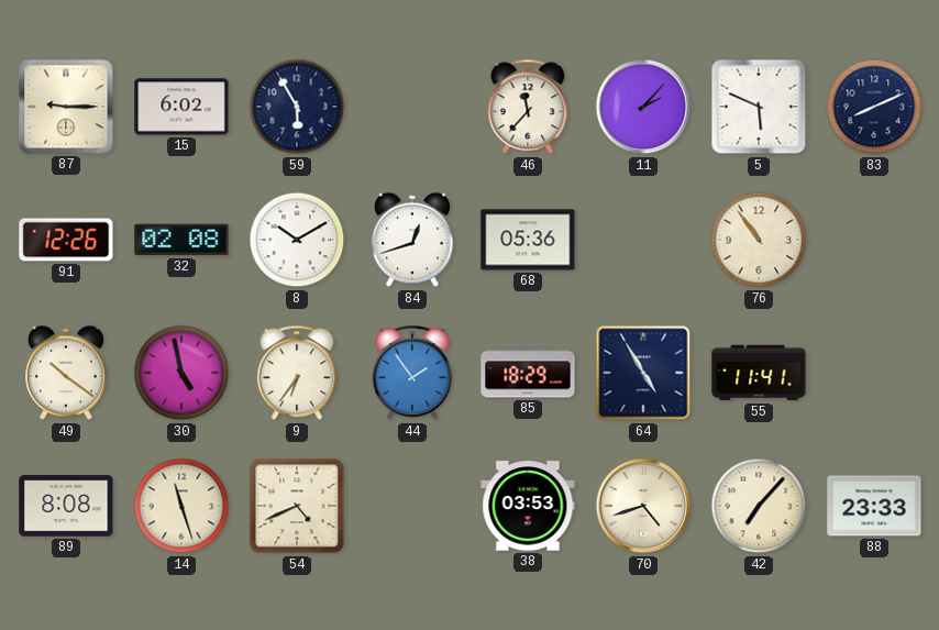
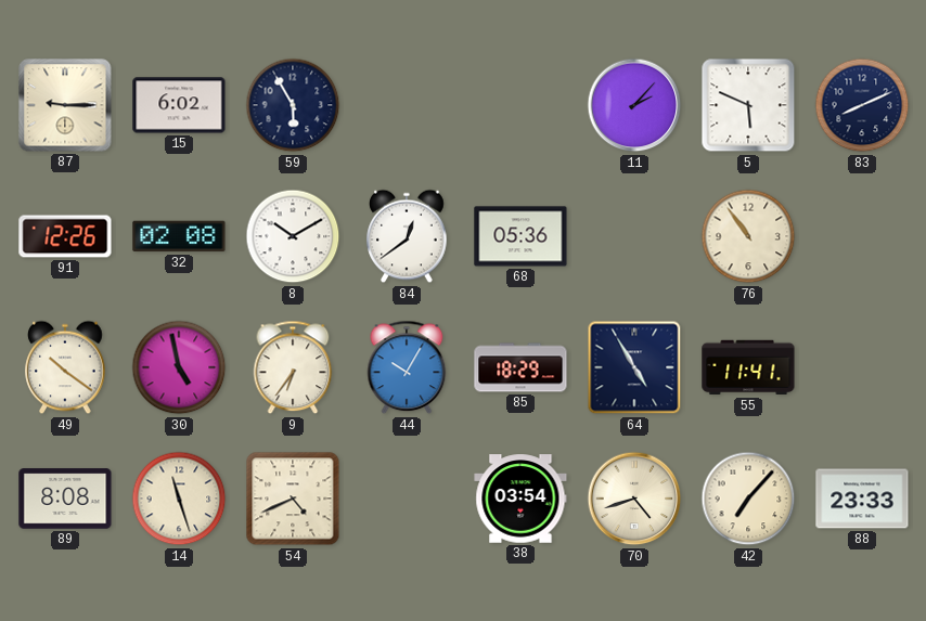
46: 11:37 -> none (528, 107)
84: 12:42 -> 12:39 (407, 236)
44: 1:54 -> 10:05 (407, 367)
38: 03:53 -> 03:54 (520, 499)
